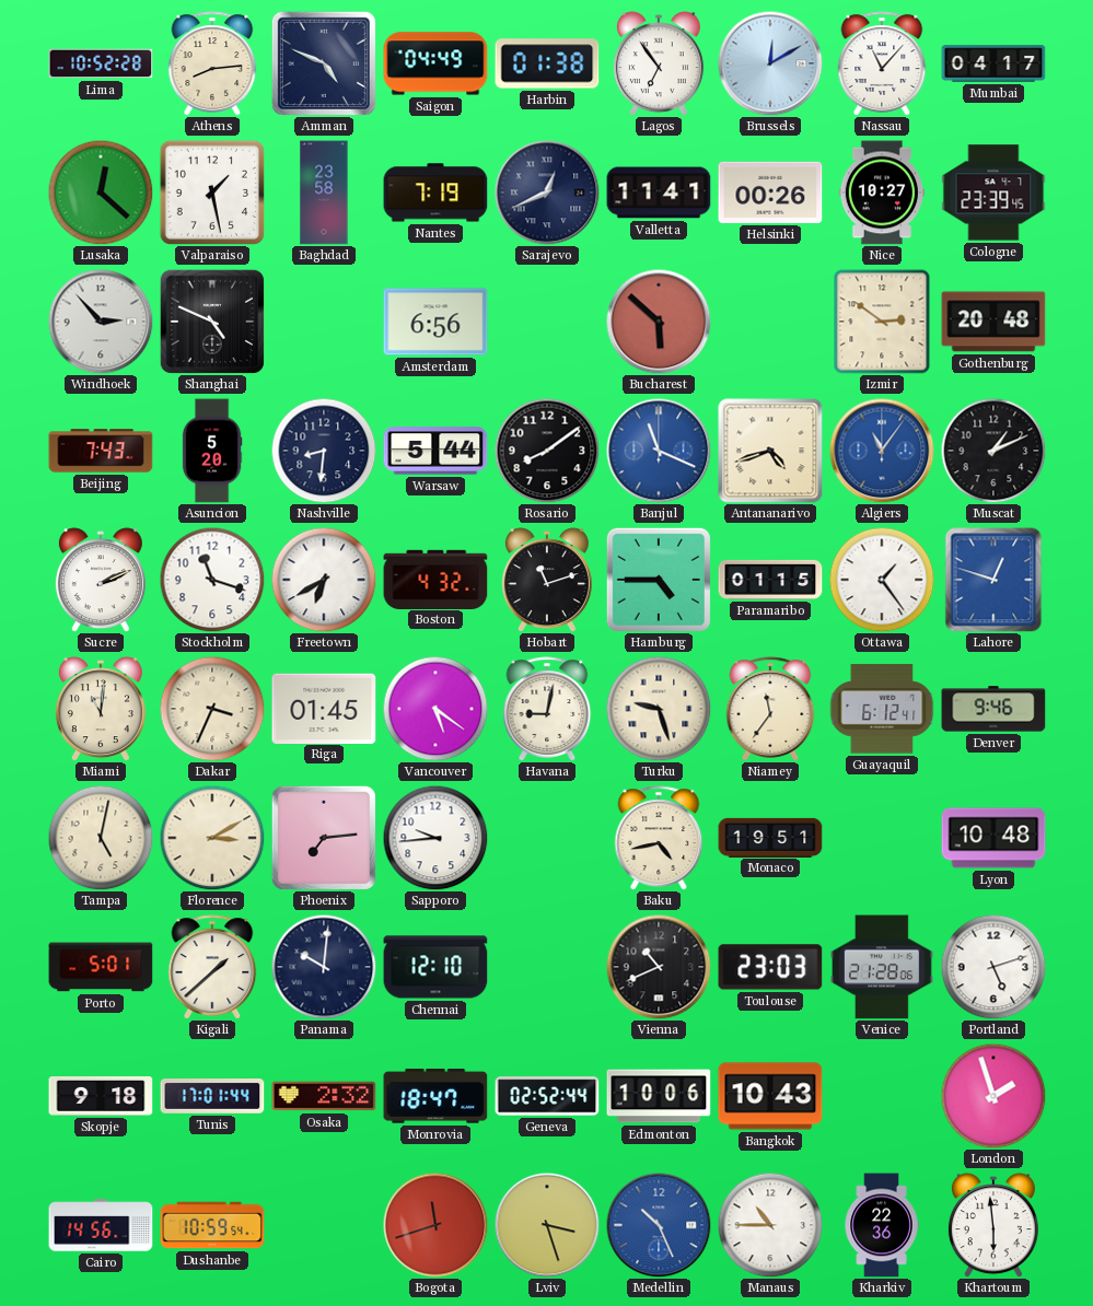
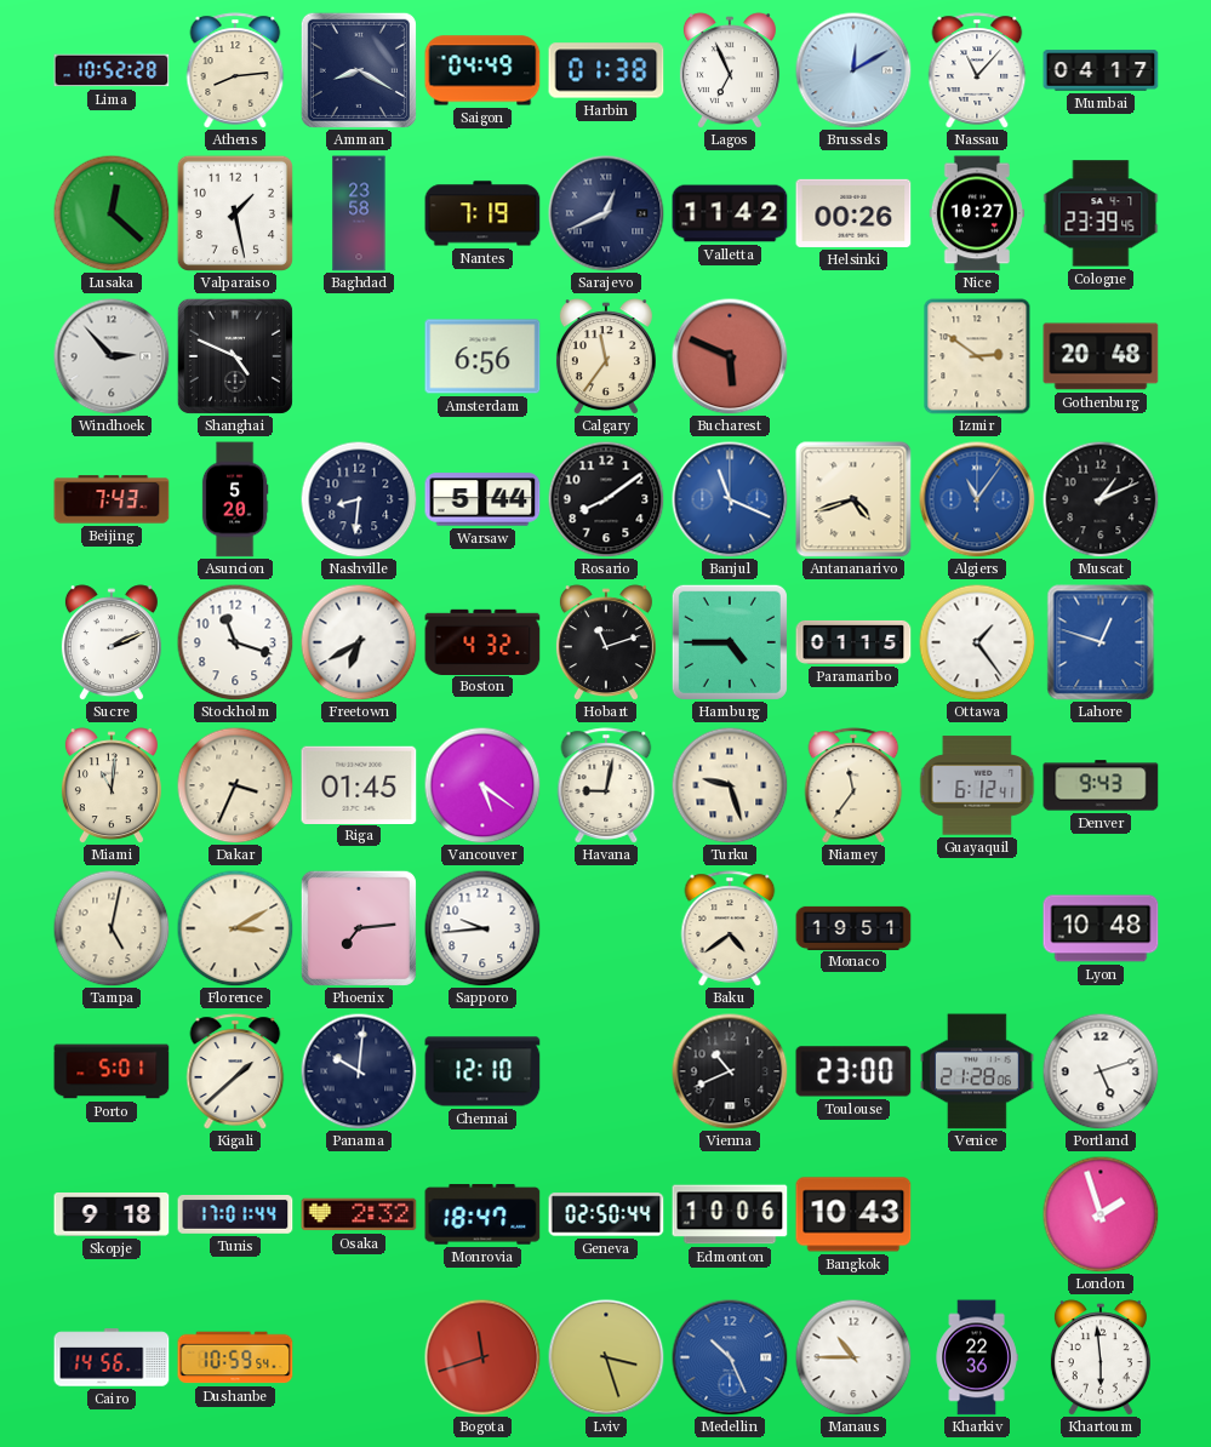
Amman: 4:49 -> 8:20 (359, 70)
Lagos: 6:54 -> 6:56 (730, 70)
Valletta: 11:41 -> 11:42 (730, 213)
Calgary: none -> 11:36 (606, 356)
Bucharest: 5:52 -> 5:49 (730, 356)
Denver: 9:46 -> 9:43 (1101, 785)
Baku: 4:43 -> 4:39 (730, 928)
Toulouse: 23:03 -> 23:00 (853, 1071)
Geneva: 02:52 -> 02:50 (606, 1214)
